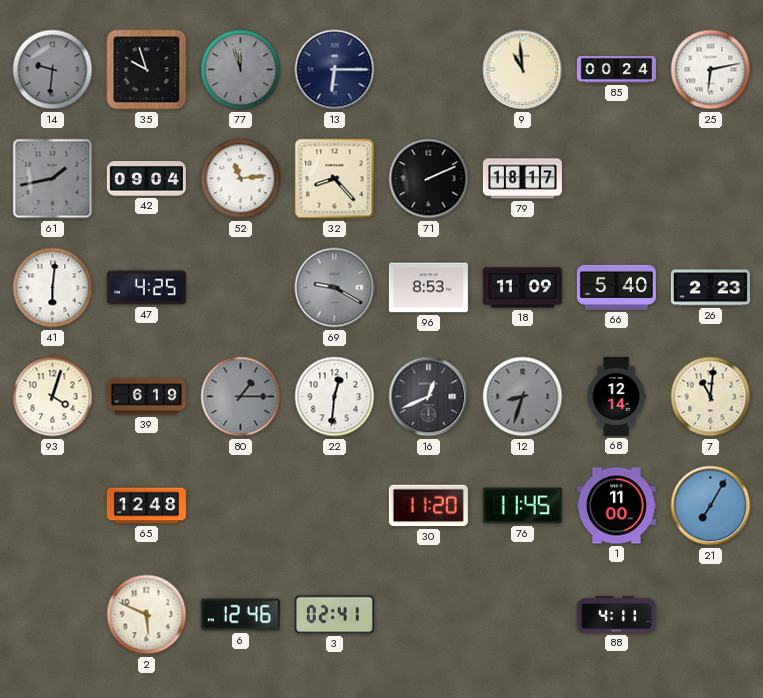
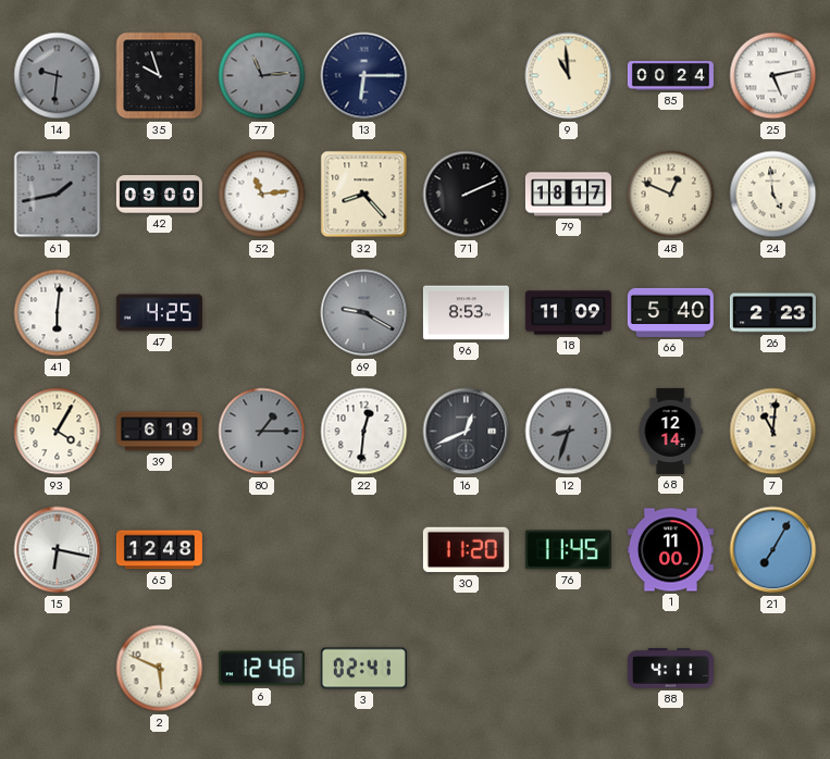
77: 11:57 -> 11:14 (262, 76)
25: 6:13 -> 5:13 (773, 76)
42: 09:04 -> 09:00 (159, 195)
48: none -> 12:49 (671, 195)
24: none -> 4:59 (773, 195)
93: 4:03 -> 4:05 (58, 432)
15: none -> 6:17 (58, 550)
